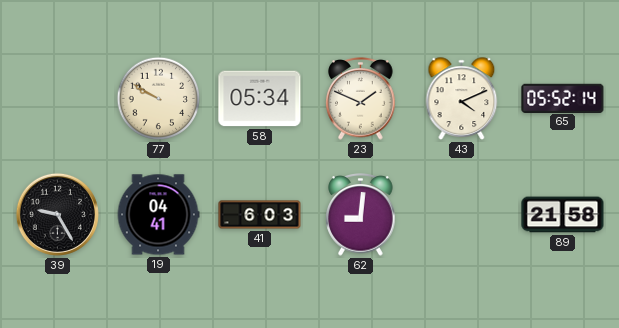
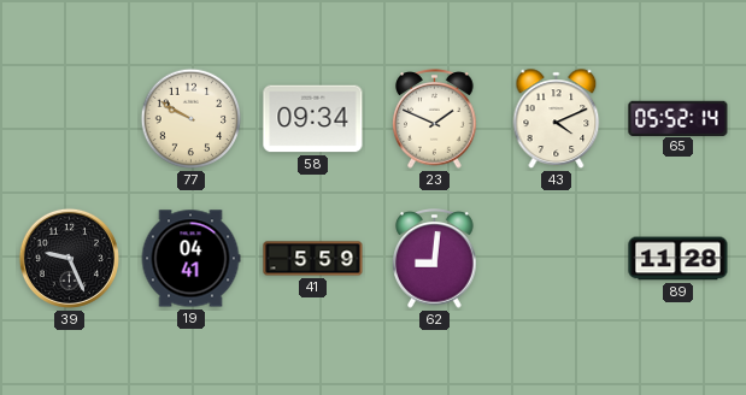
58: 05:34 -> 09:34 (313, 119)
39: 9:25 -> 9:26 (69, 258)
41: 6:03 -> 5:59 (313, 259)
89: 21:58 -> 11:28 (679, 259)
